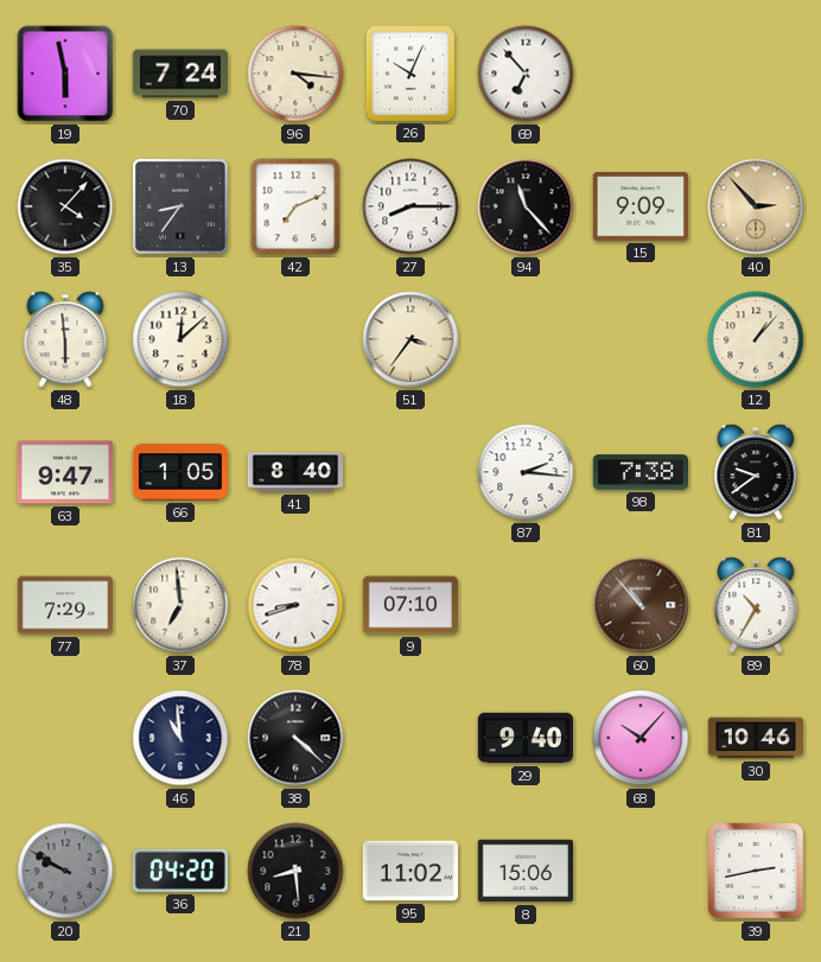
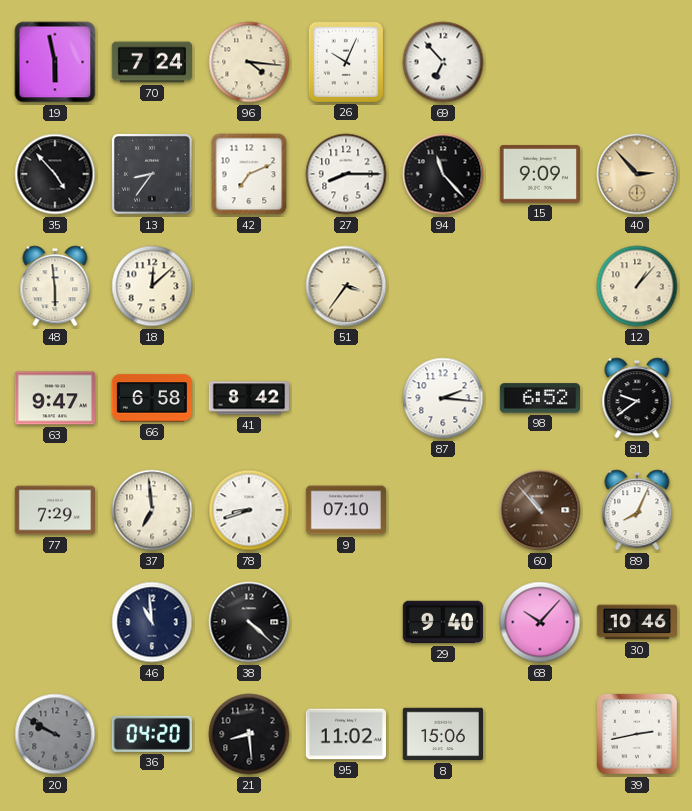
35: 4:07 -> 4:53 (55, 174)
66: 1:05 -> 6:58 (151, 398)
41: 8:40 -> 8:42 (248, 398)
98: 7:38 -> 6:52 (539, 398)
89: 10:35 -> 8:04 (637, 510)
